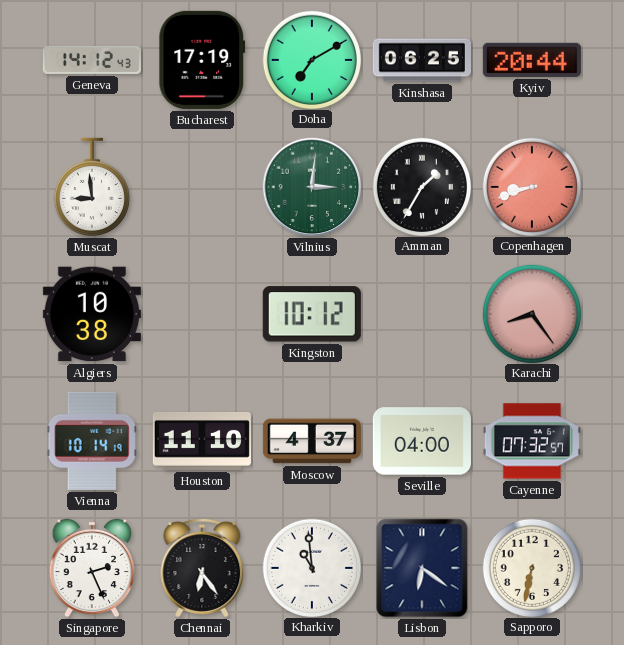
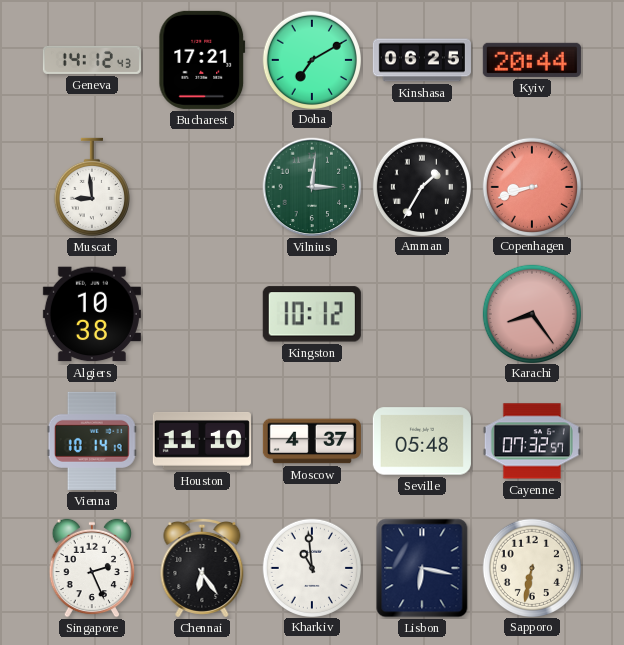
Bucharest: 17:19 -> 17:21 (202, 60)
Seville: 04:00 -> 05:48 (422, 441)
Lisbon: 6:21 -> 6:17 (422, 568)
